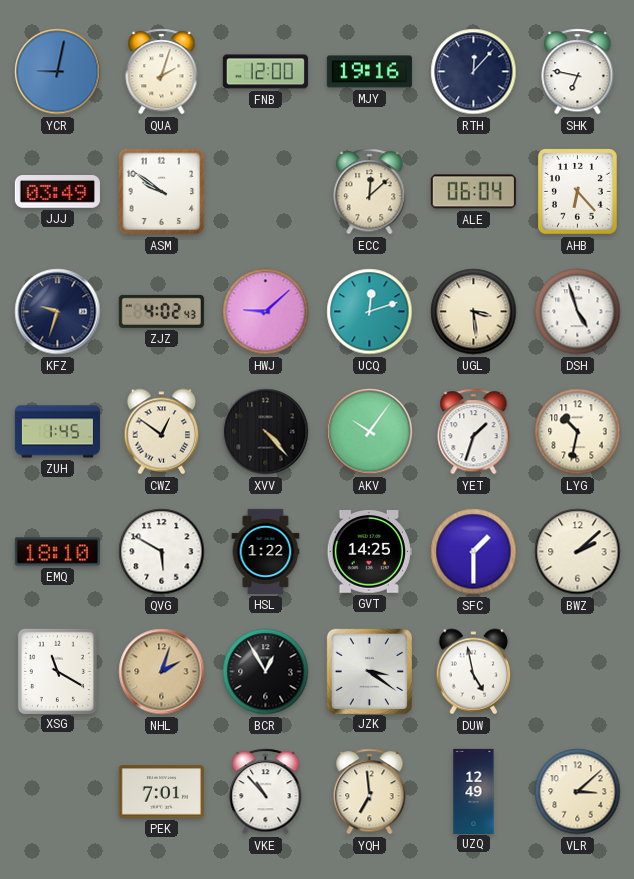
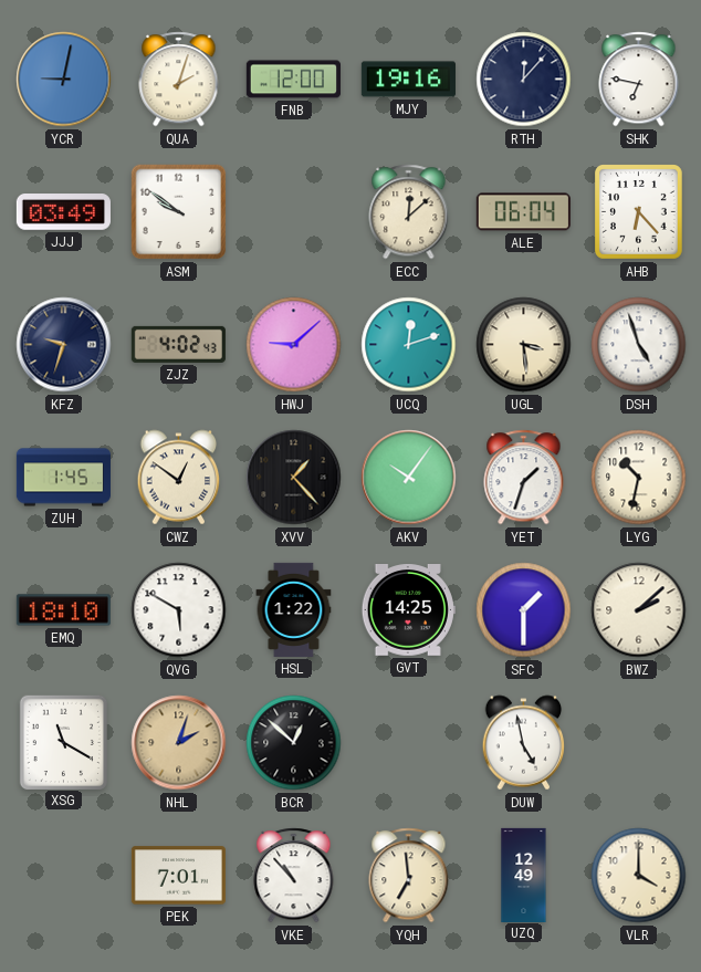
XVV: 4:23 -> 1:23 (294, 478)
BCR: 12:55 -> 12:52 (294, 743)
JZK: 3:21 -> none (369, 671)
VLR: 3:08 -> 4:00 (639, 876)
